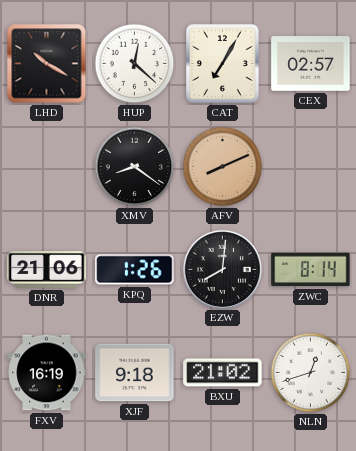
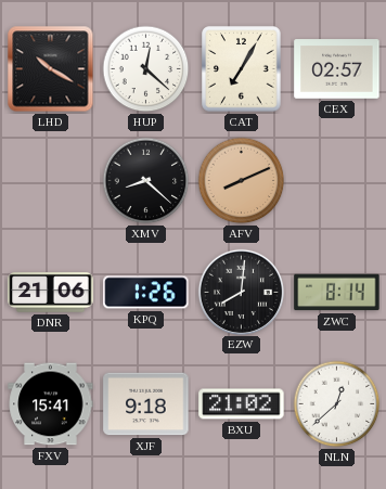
XMV: 8:21 -> 8:22 (146, 181)
FXV: 16:19 -> 15:41 (51, 404)
NLN: 12:42 -> 12:38 (337, 404)
